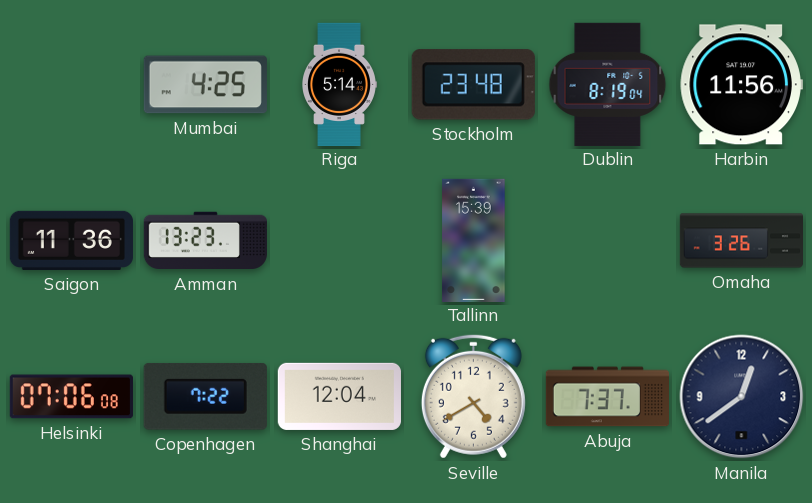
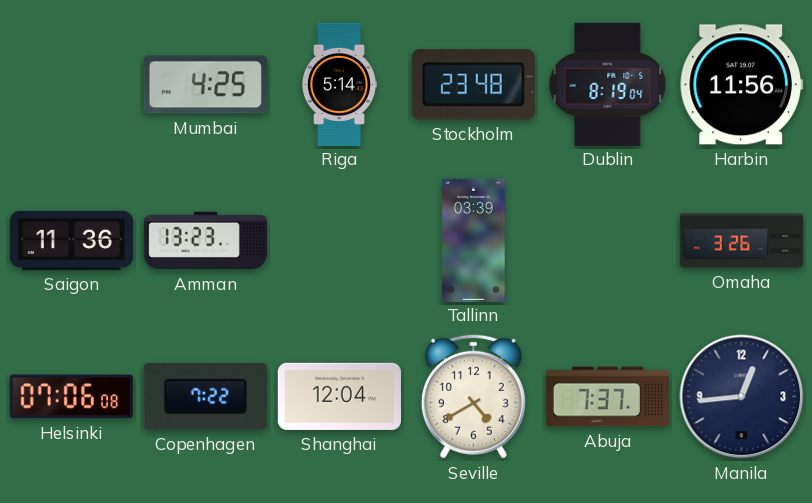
Tallinn: 15:39 -> 03:39 (474, 240)
Manila: 12:39 -> 12:44 (742, 397)
